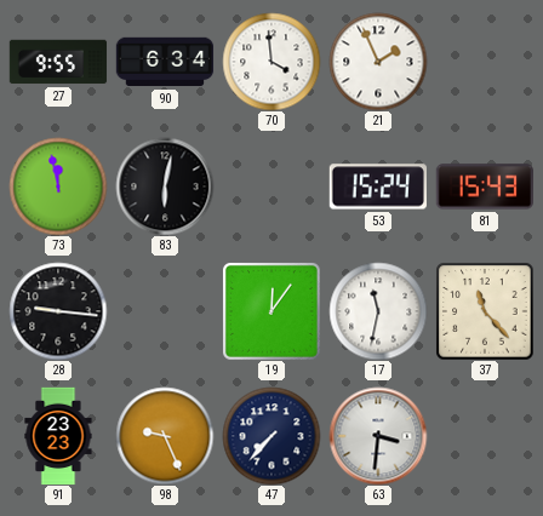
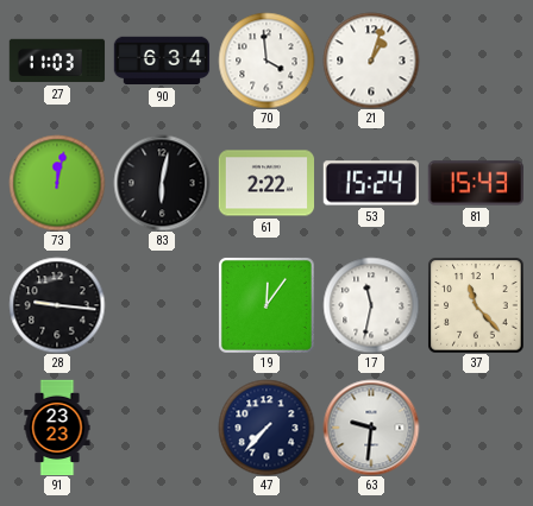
27: 9:55 -> 11:03 (57, 61)
21: 1:56 -> 1:03 (371, 61)
73: 11:58 -> 12:02 (57, 183)
61: none -> 2:22 (266, 183)
98: 9:26 -> none (165, 436)
63: 3:31 -> 9:31 (371, 428)
